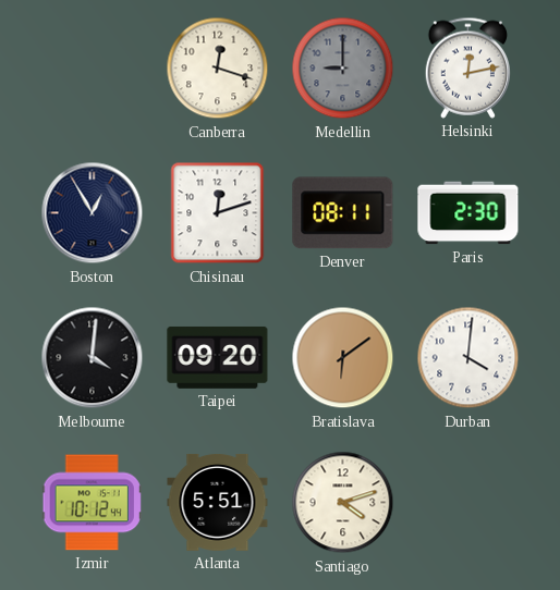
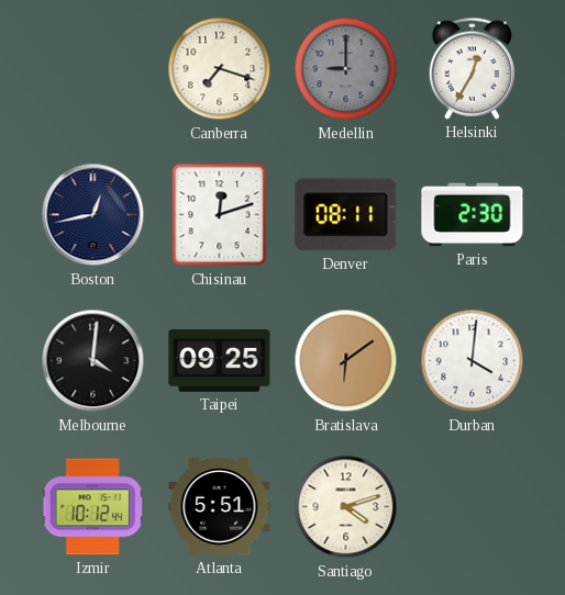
Canberra: 12:18 -> 7:18 (220, 69)
Helsinki: 12:13 -> 12:35 (472, 68)
Boston: 12:55 -> 12:43 (93, 215)
Taipei: 09:20 -> 09:25 (220, 360)
